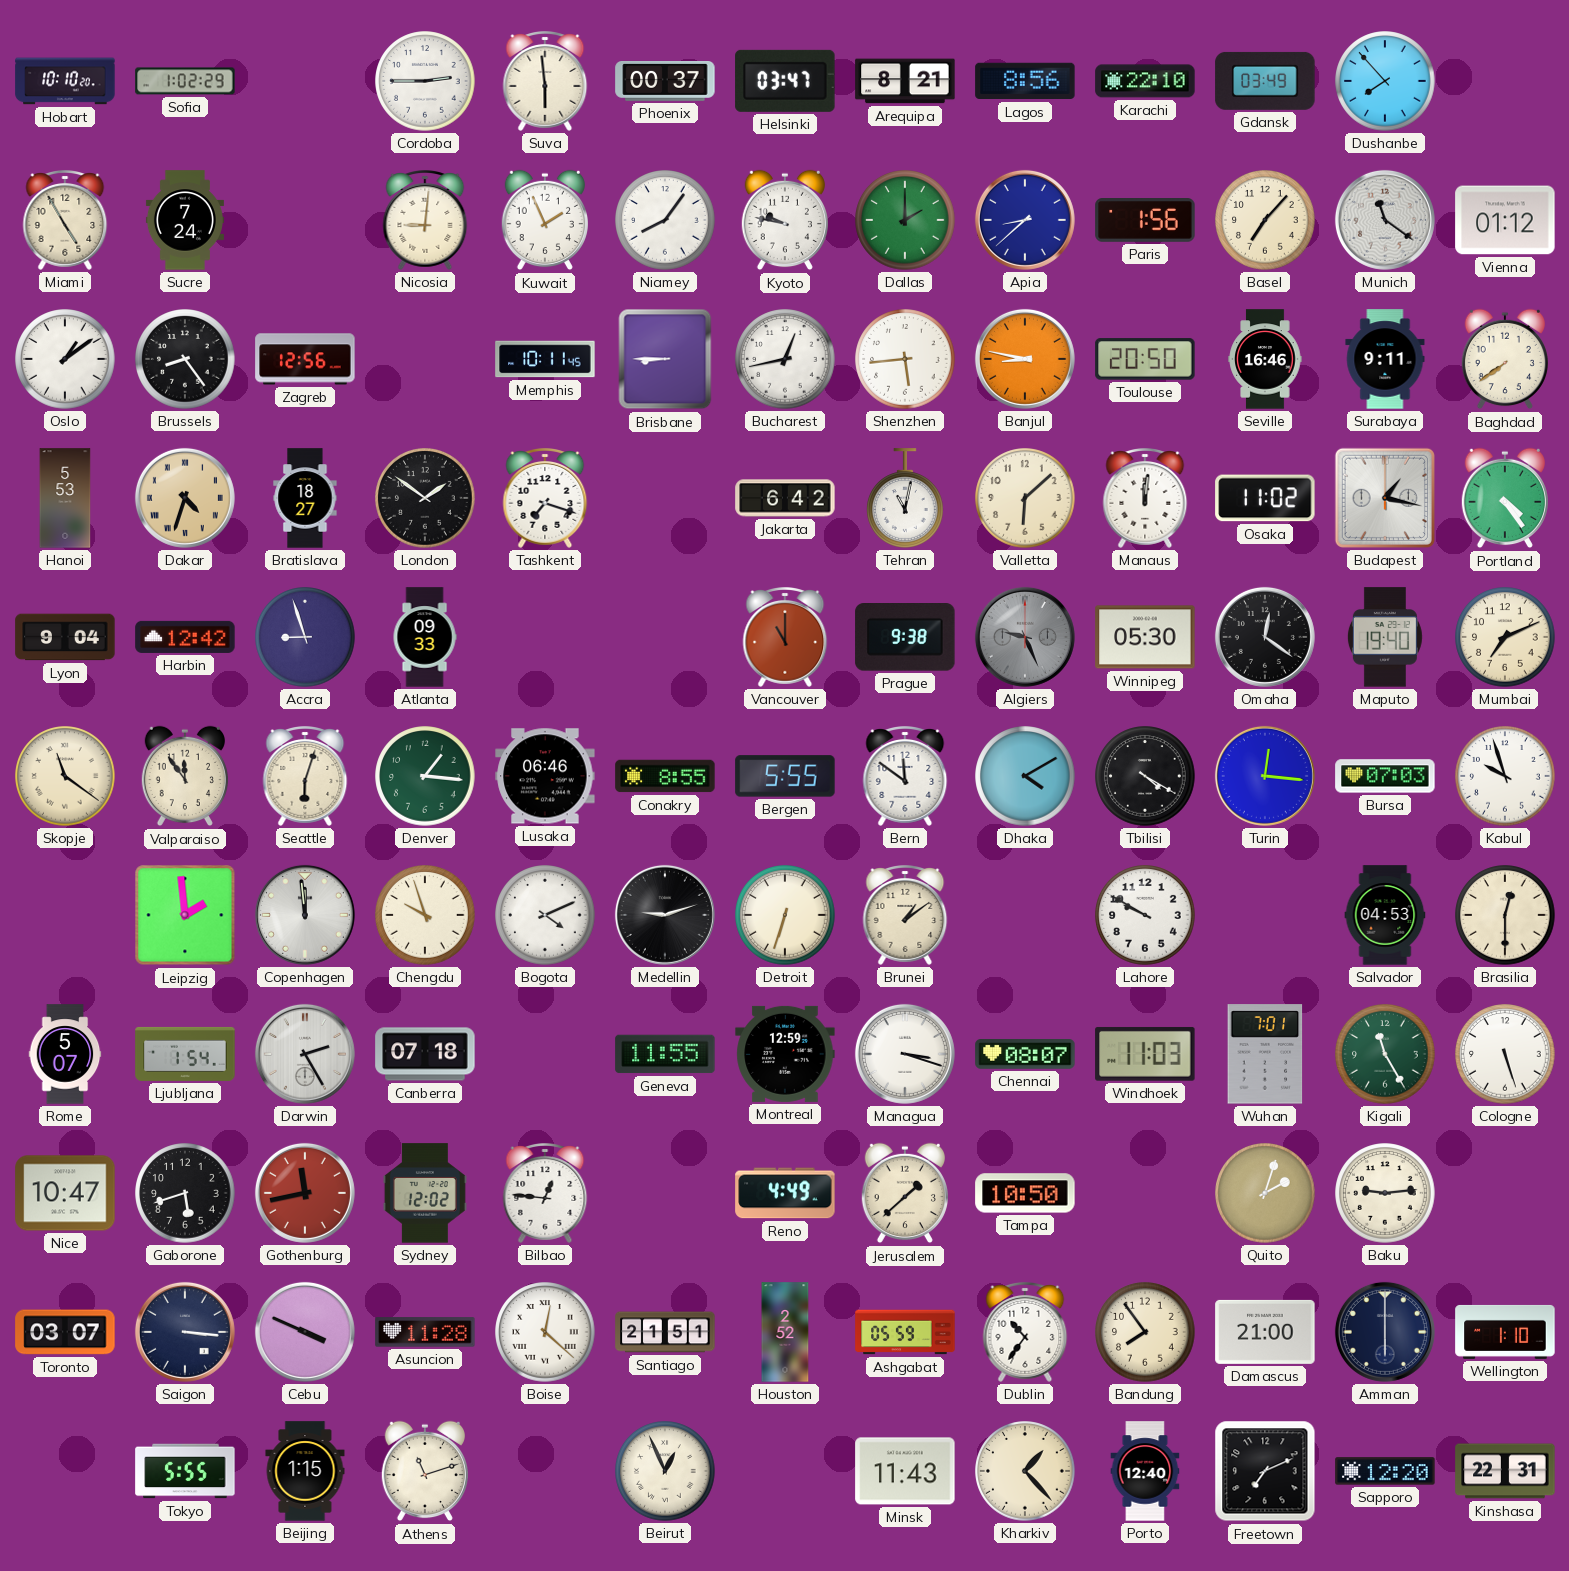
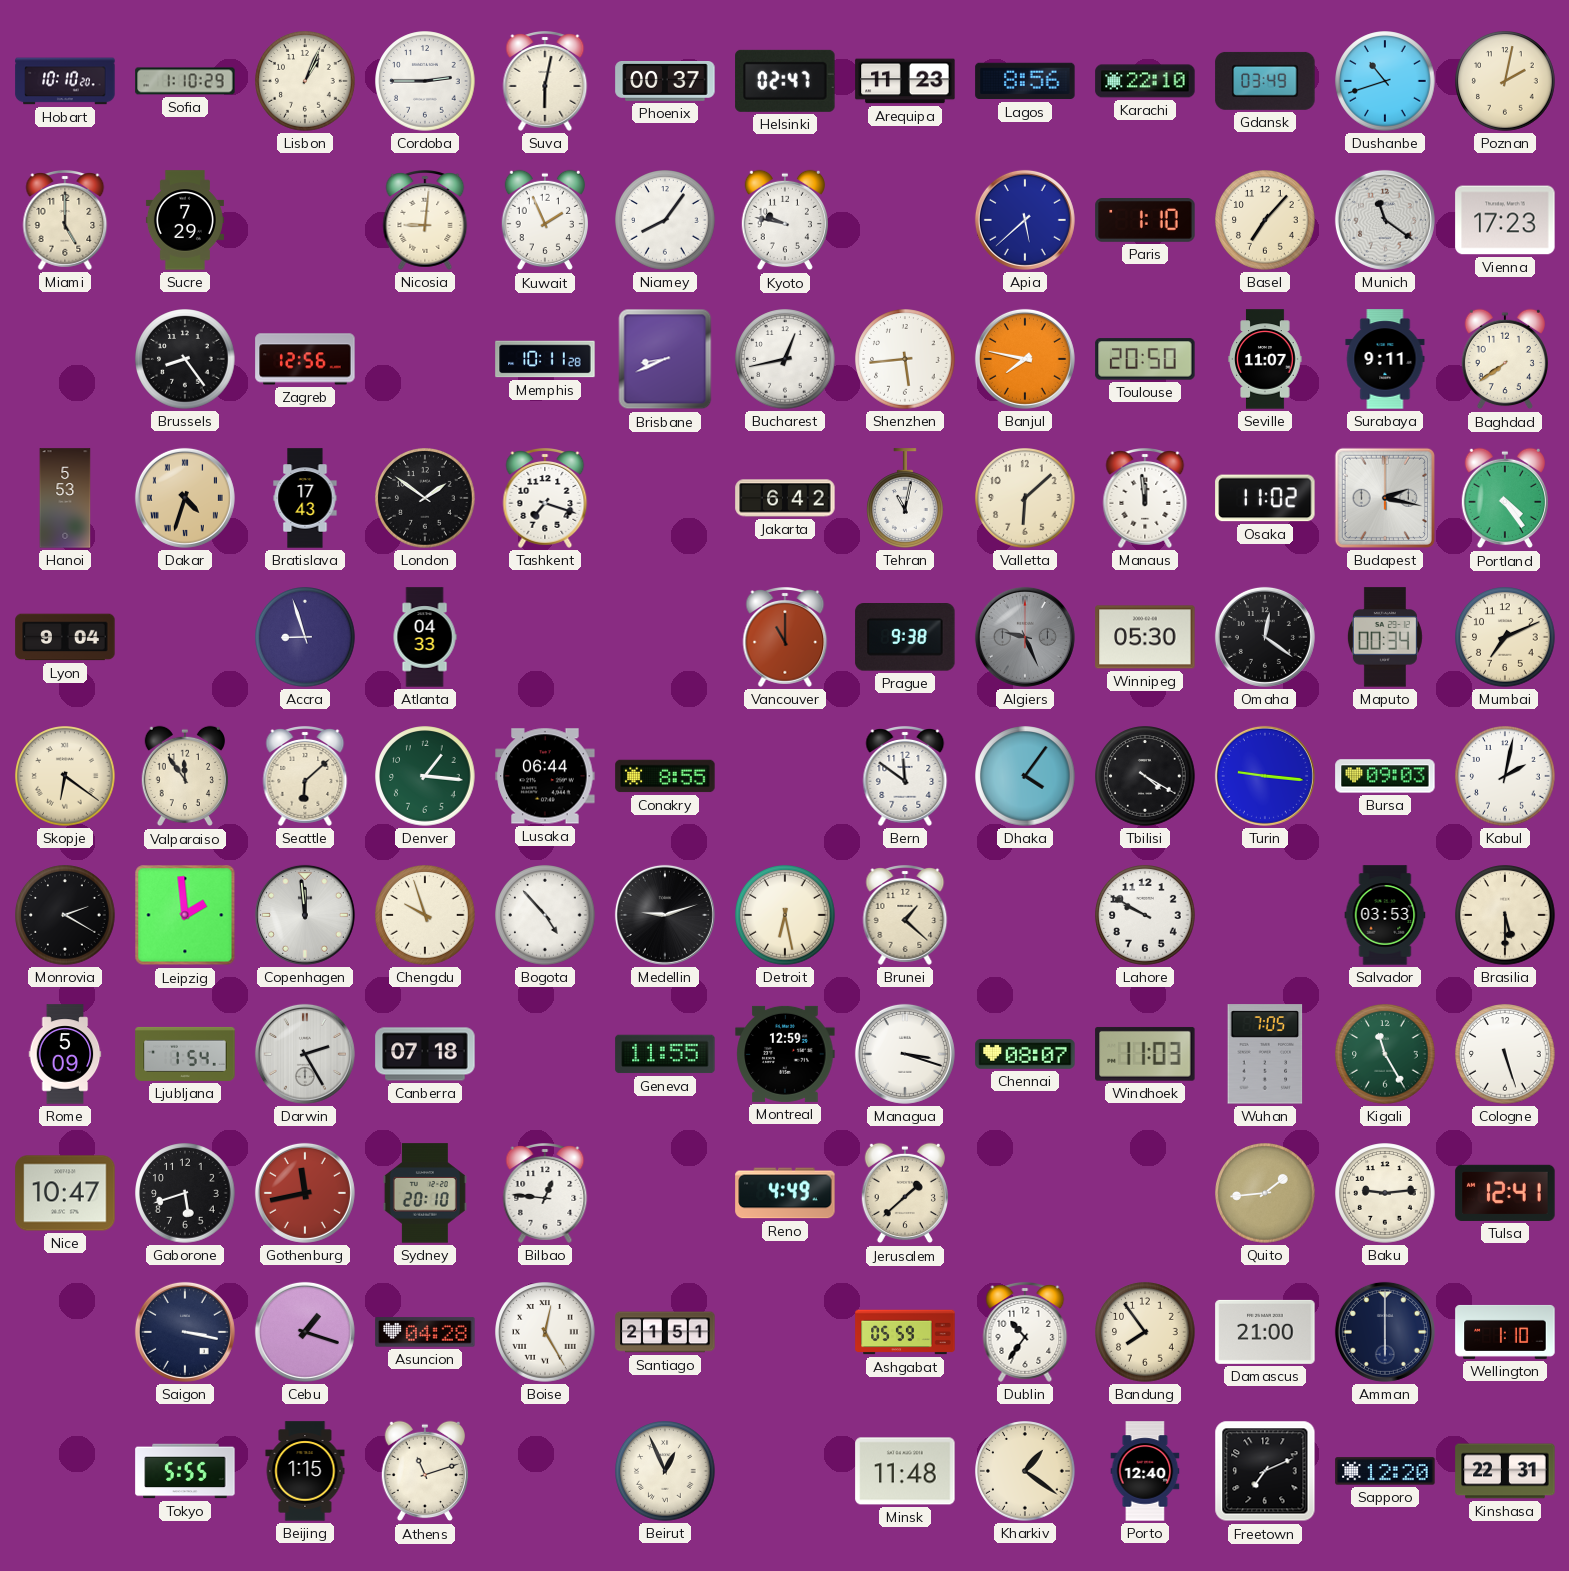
Sofia: 1:02 -> 1:10 (185, 81)
Lisbon: none -> 1:04 (305, 81)
Suva: 5:59 -> 6:02 (545, 82)
Helsinki: 03:47 -> 02:47 (785, 81)
Arequipa: 8:21 -> 11:23 (905, 81)
Dushanbe: 7:53 -> 10:42 (1385, 81)
Poznan: none -> 2:02 (1505, 81)
Miami: 4:55 -> 5:00 (65, 221)
Sucre: 7:24 -> 7:29 (185, 220)
Dallas: 2:00 -> none (905, 220)
Apia: 8:38 -> 5:38 (1025, 220)
Paris: 1:56 -> 1:10 (1145, 221)
Vienna: 01:12 -> 17:23 (1505, 220)
Oslo: 1:09 -> none (65, 359)
Memphis: 10:11:45 -> 10:11:28 (545, 359)
Brisbane: 8:45 -> 8:41 (665, 359)
Banjul: 8:47 -> 7:47 (1025, 359)
Seville: 16:46 -> 11:07 (1265, 359)
Bratislava: 18:27 -> 17:43 (305, 498)
Manaus: 12:01 -> 11:59 (1145, 499)
Budapest: 1:17 -> 2:17 (1385, 498)
Harbin: 12:42 -> none (185, 637)
Atlanta: 09:33 -> 04:33 (425, 637)
Maputo: 19:40 -> 00:34 (1385, 637)
Skopje: 11:21 -> 6:21 (65, 776)
Seattle: 6:03 -> 6:08 (305, 777)
Lusaka: 06:46 -> 06:44 (545, 776)
Bergen: 5:55 -> none (785, 776)
Dhaka: 4:10 -> 4:06 (1025, 776)
Turin: 12:16 -> 9:16 (1265, 776)
Bursa: 07:03 -> 09:03 (1385, 776)
Kabul: 9:57 -> 2:02 (1505, 776)
Monrovia: none -> 2:20 (65, 915)
Bogota: 4:11 -> 4:53 (545, 915)
Detroit: 6:33 -> 6:28 (785, 915)
Brunei: 1:09 -> 1:22 (905, 916)
Salvador: 04:53 -> 03:53 (1385, 915)
Brasilia: 12:30 -> 5:30 (1505, 915)
Rome: 5:07 -> 5:09 (65, 1054)
Wuhan: 7:01 -> 7:05 (1265, 1054)
Sydney: 12:02 -> 20:10 (425, 1193)
Tampa: 10:50 -> none (1025, 1193)
Quito: 2:03 -> 1:44 (1265, 1193)
Tulsa: none -> 12:41 (1505, 1193)
Toronto: 03:07 -> none (65, 1332)
Saigon: 3:16 -> 3:17 (185, 1332)
Cebu: 3:49 -> 1:18 (305, 1332)
Asuncion: 11:28 -> 04:28 (425, 1332)
Boise: 12:22 -> 12:25 (545, 1332)
Houston: 2:52 -> none (785, 1332)
Minsk: 11:43 -> 11:48 (905, 1471)
Kharkiv: 1:23 -> 1:21 (1025, 1471)
